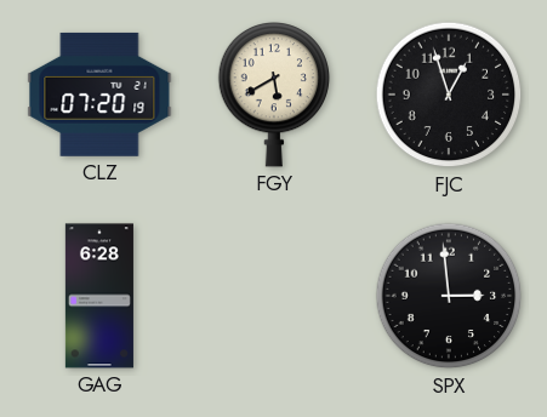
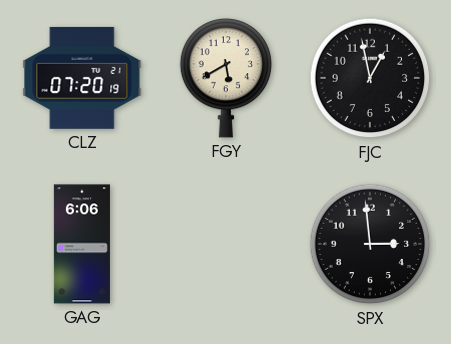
FJC: 12:57 -> 12:58 (370, 78)
GAG: 6:28 -> 6:06 (82, 244)
